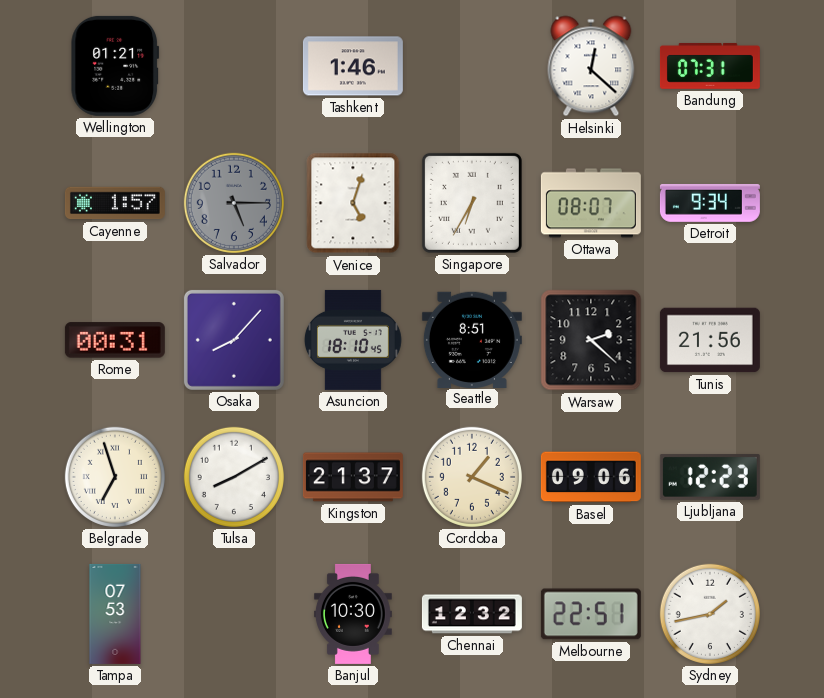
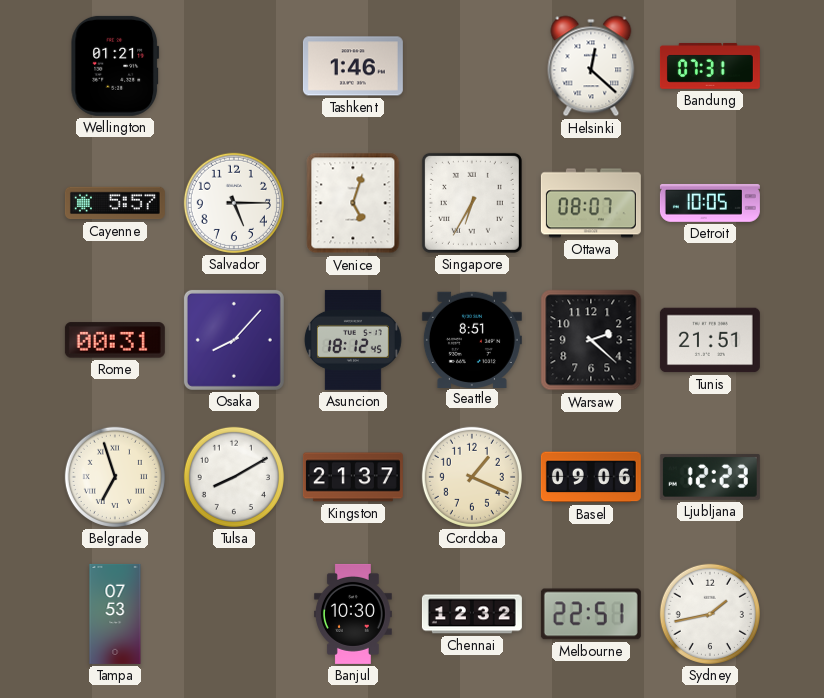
Cayenne: 1:57 -> 5:57 (115, 203)
Salvador dial: grey -> white (234, 203)
Detroit: 9:34 -> 10:05 (710, 203)
Asuncion: 18:10 -> 18:12 (353, 340)
Tunis: 21:56 -> 21:51 (710, 340)
